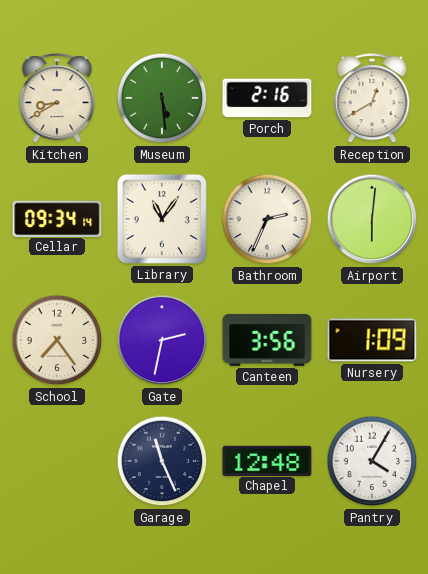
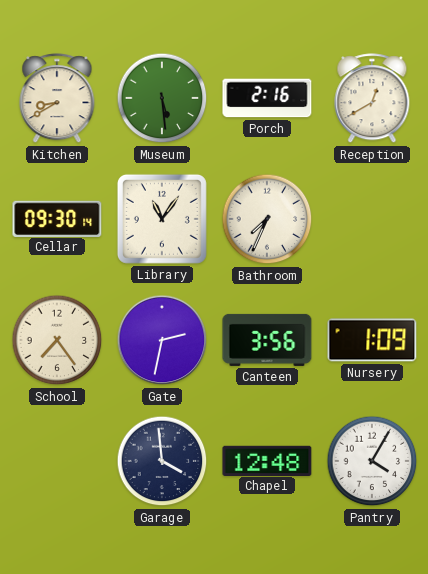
Cellar: 09:34 -> 09:30 (57, 218)
Bathroom: 2:34 -> 7:34 (267, 219)
Airport: 6:01 -> none (372, 219)
Garage: 11:26 -> 3:59 (162, 461)
